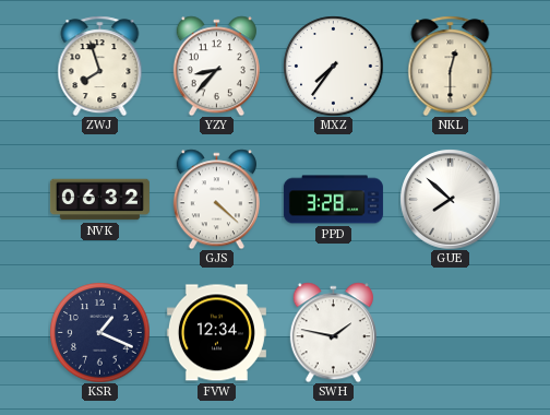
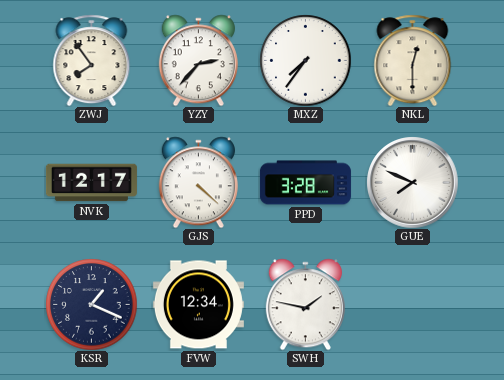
ZWJ: 7:57 -> 7:54 (92, 60)
YZY: 8:37 -> 2:37 (198, 60)
NVK: 06:32 -> 12:17 (91, 183)
GUE: 7:52 -> 7:49 (412, 182)
